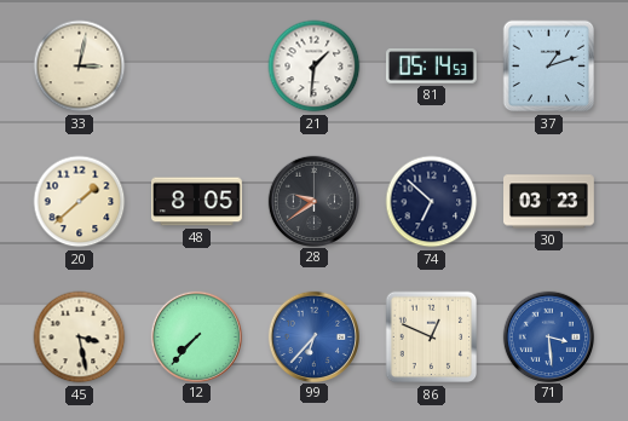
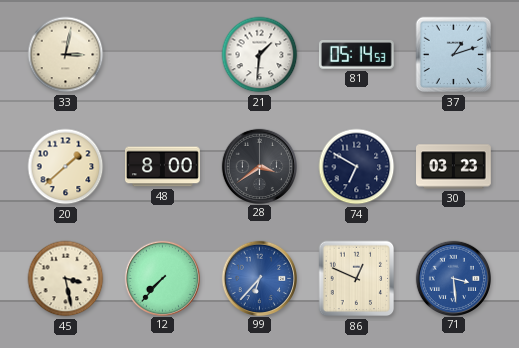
48: 8:05 -> 8:00 (163, 167)
28: 9:39 -> 3:39 (259, 166)
74: 6:52 -> 6:50 (357, 167)
